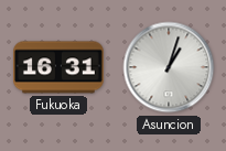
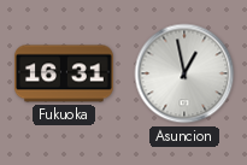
Asuncion: 1:03 -> 12:58 (184, 73)
